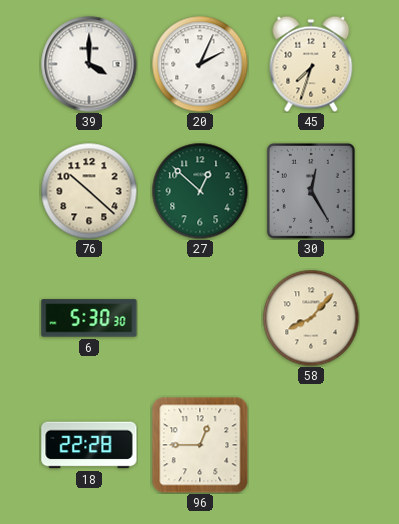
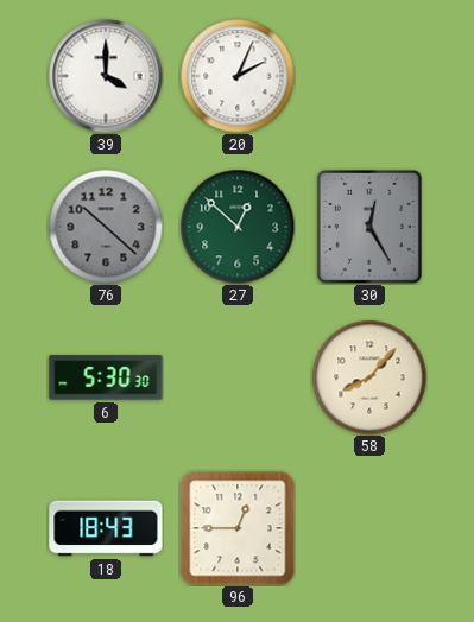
45: 7:33 -> none (311, 64)
76 dial: cream -> grey (106, 227)
18: 22:28 -> 18:43 (106, 528)
